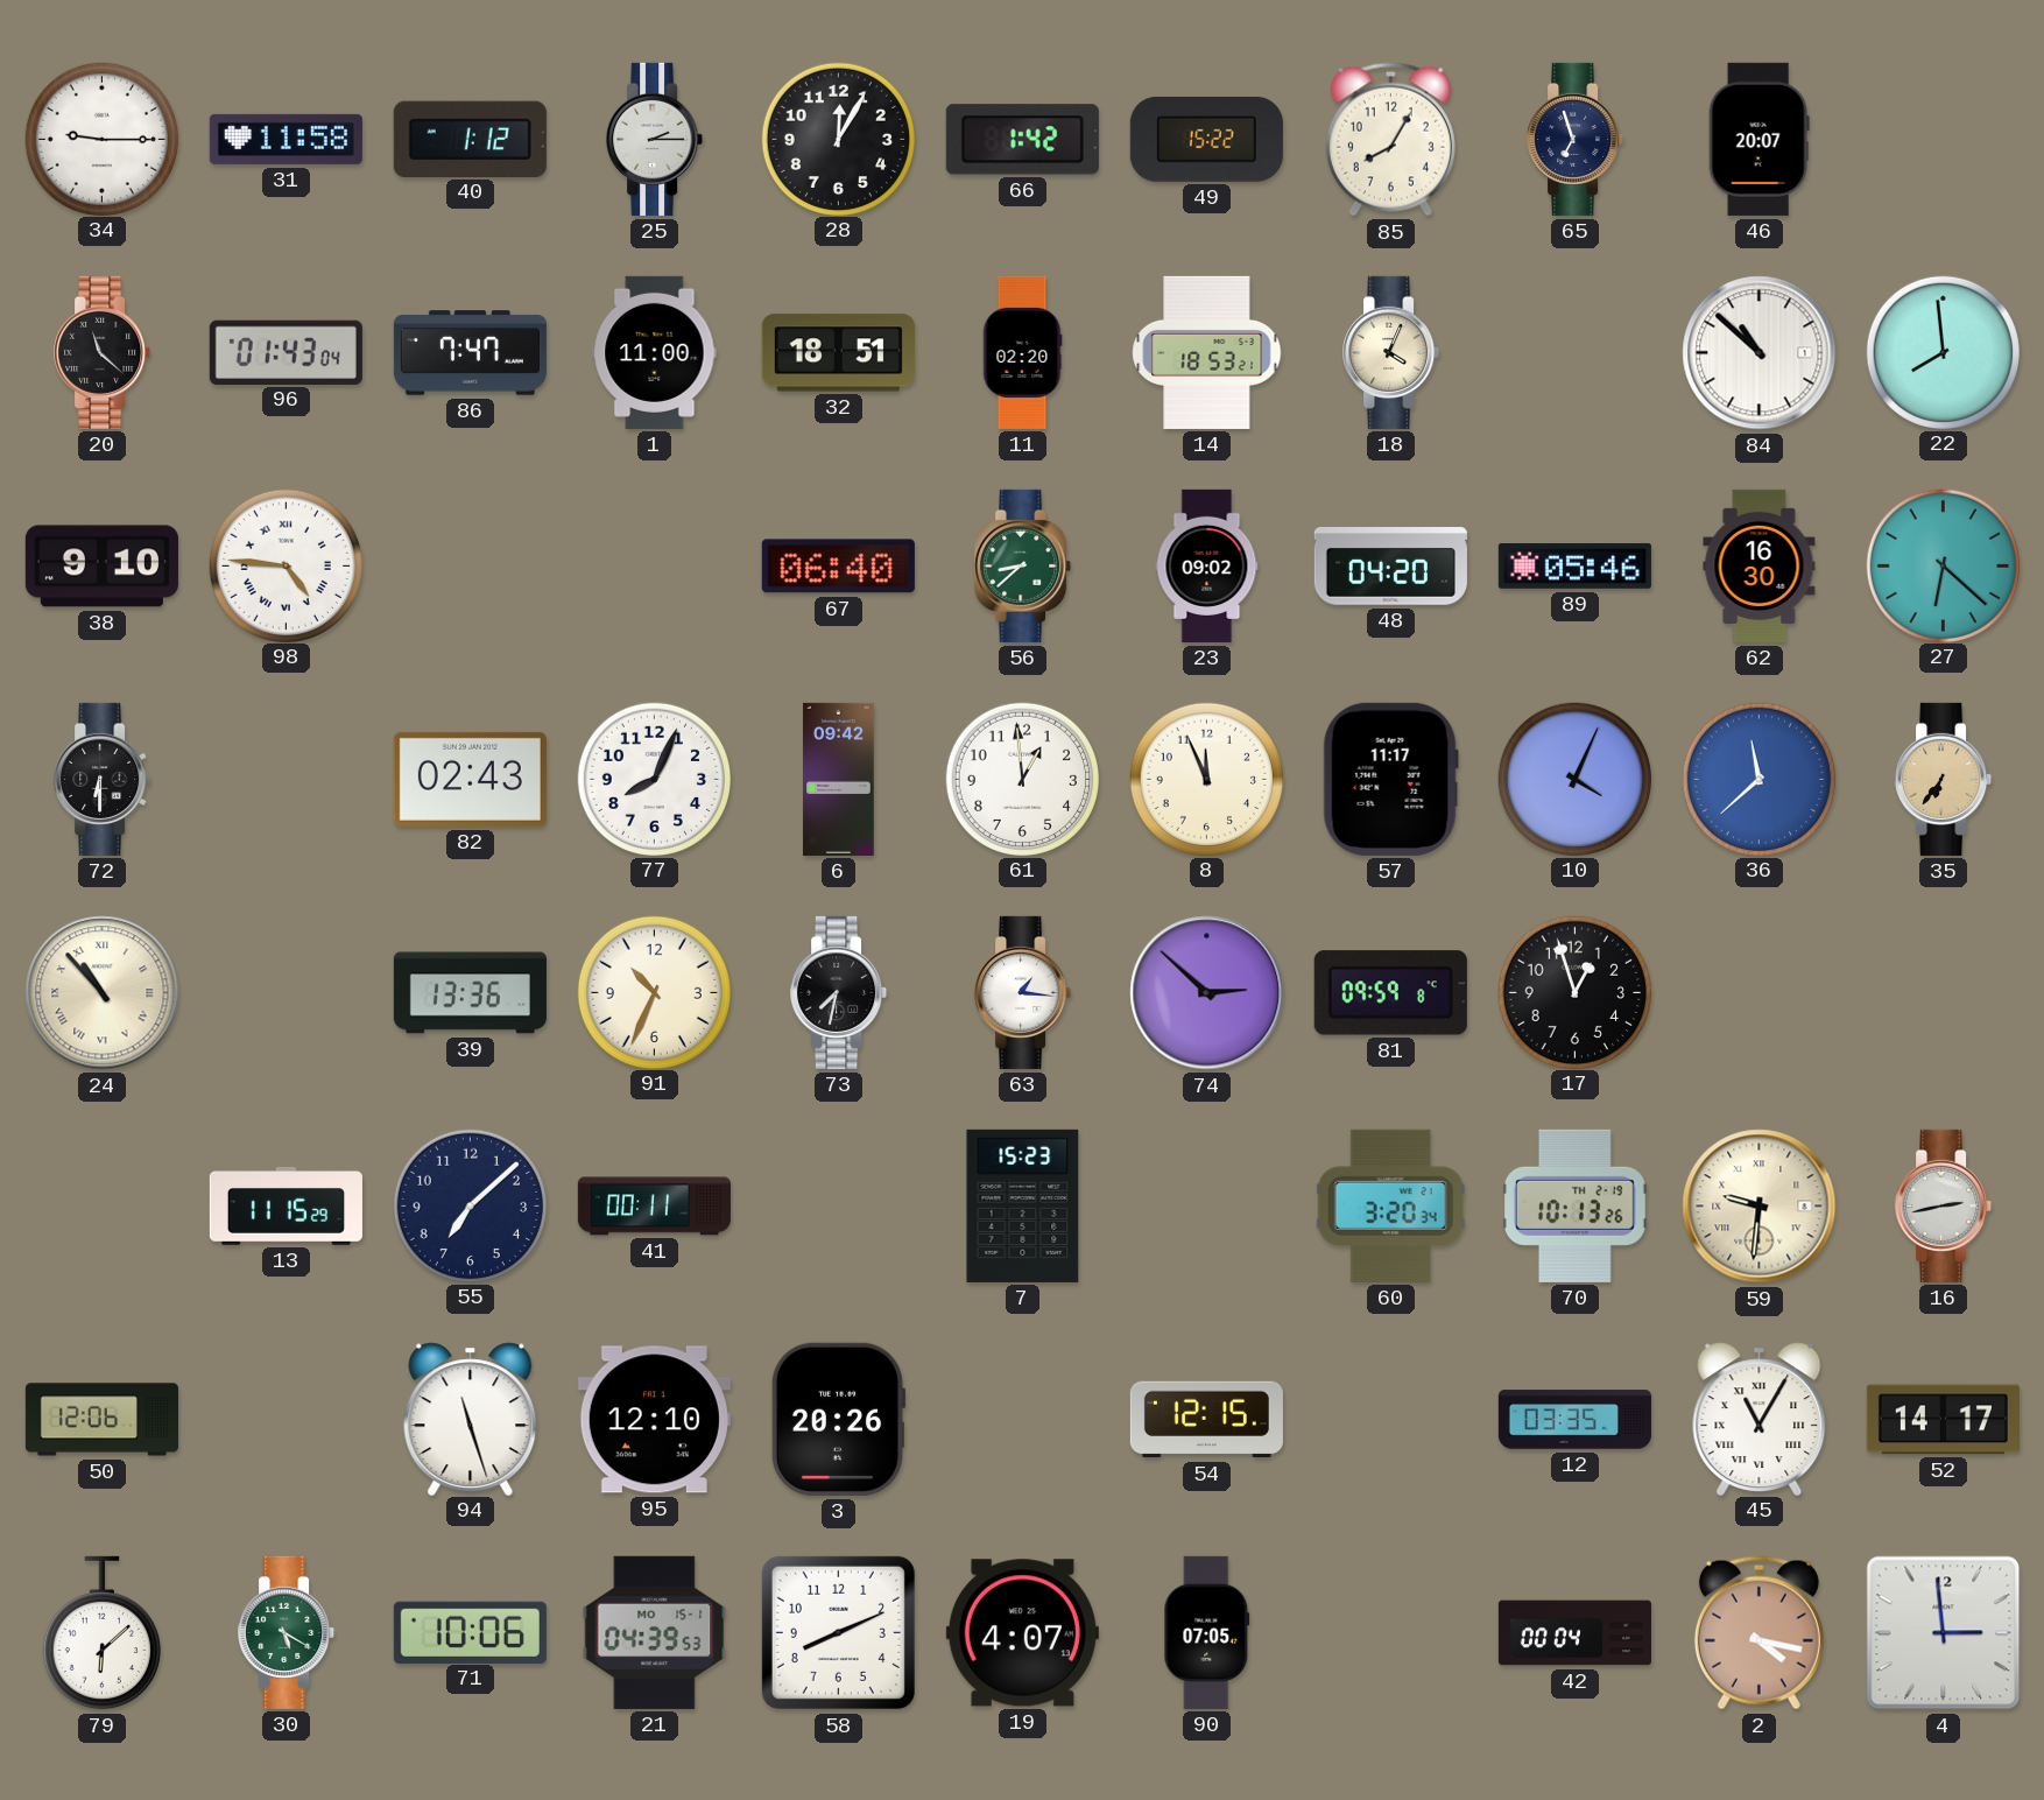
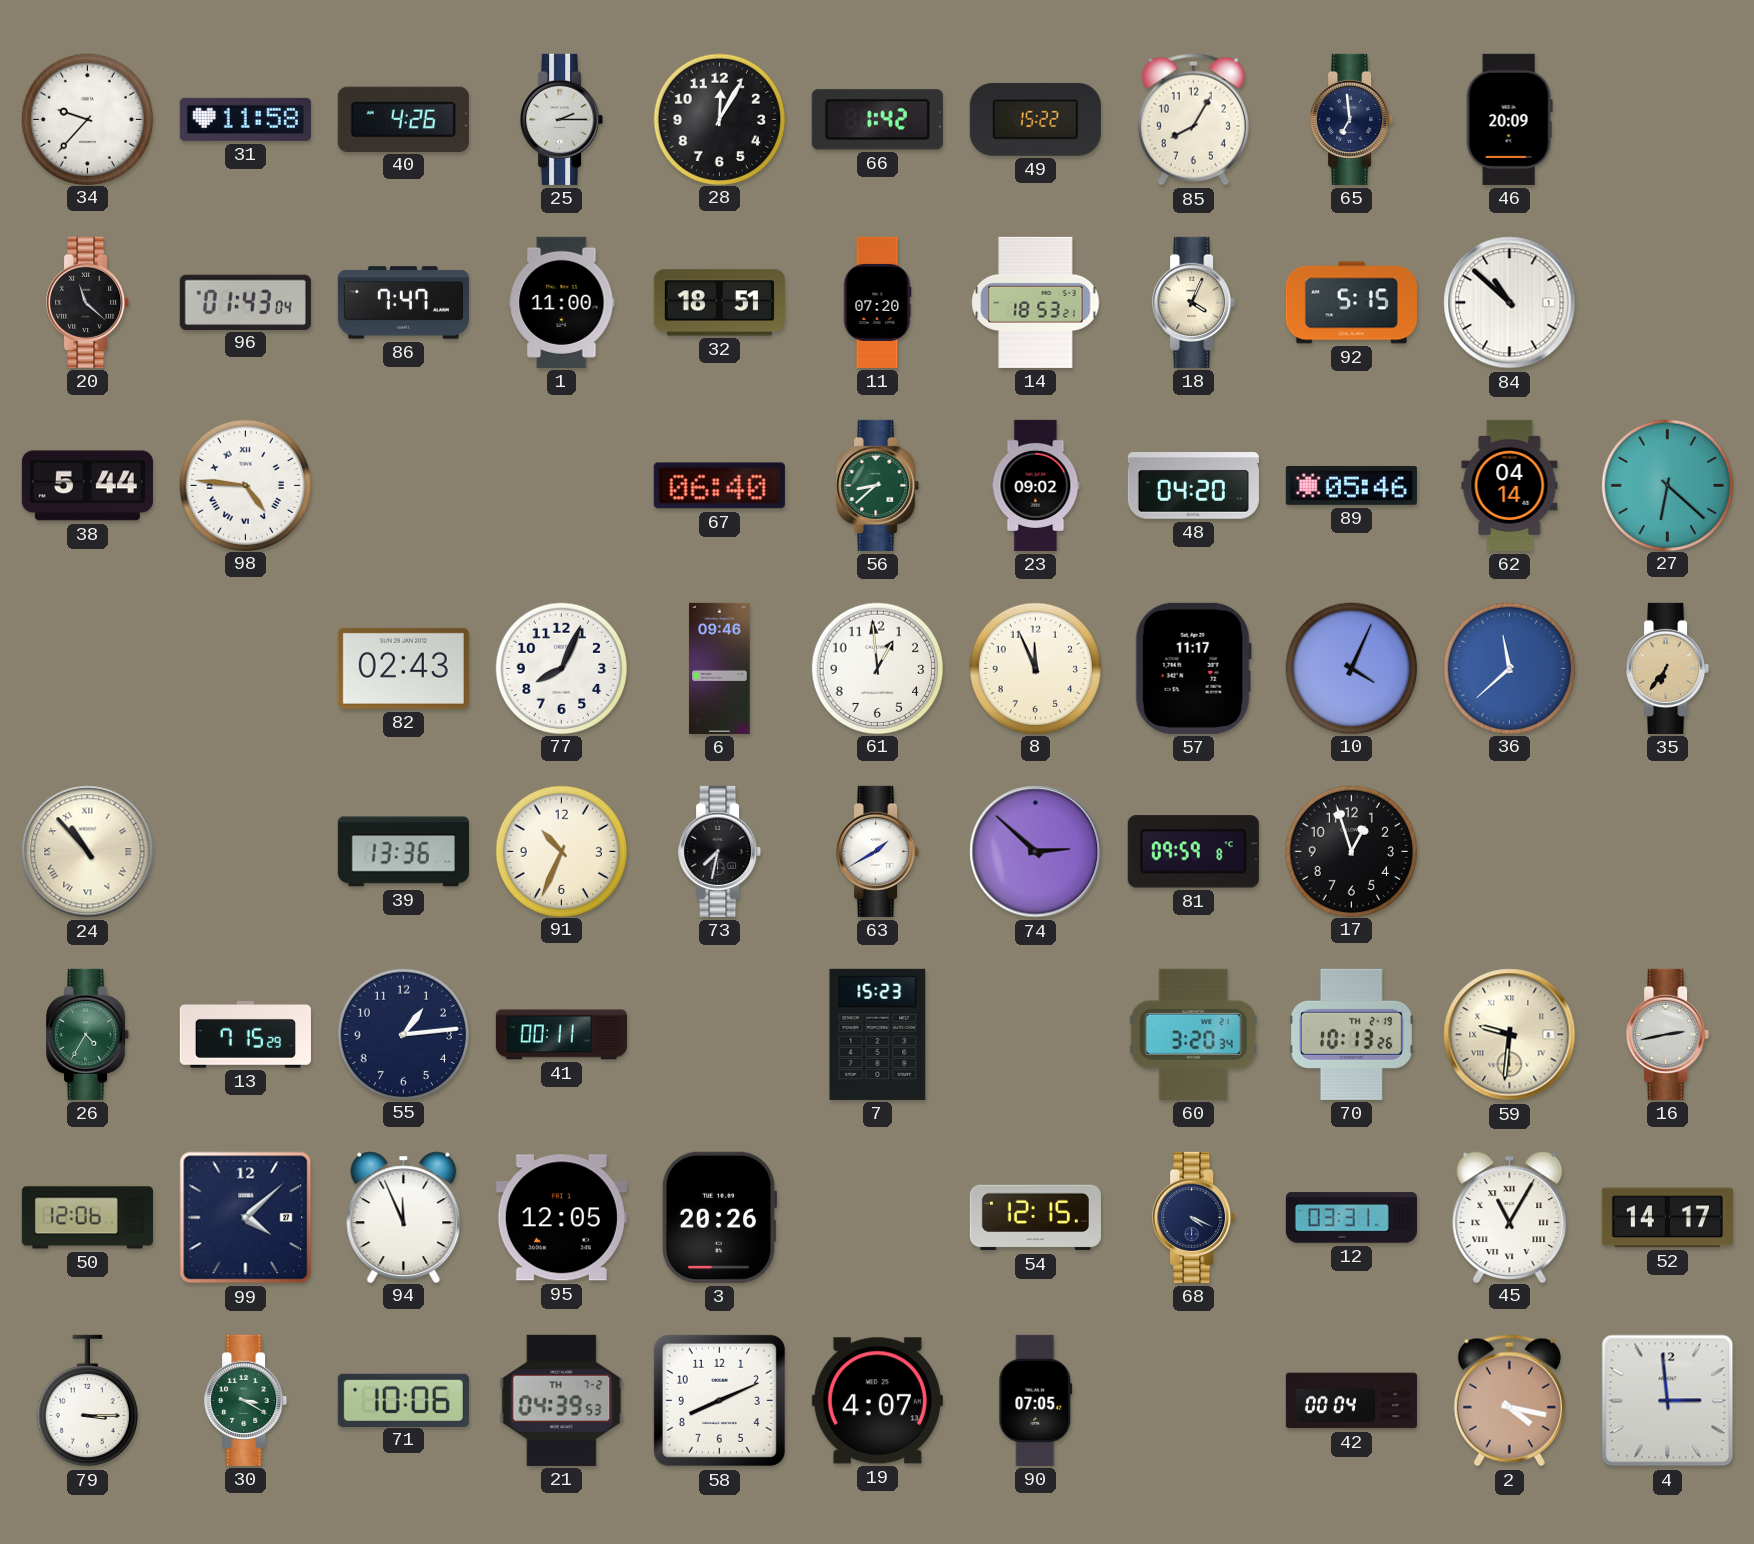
34: 9:15 -> 9:37 (87, 119)
40: 1:12 -> 4:26 (403, 119)
65: 6:57 -> 6:59 (1352, 119)
46: 20:07 -> 20:09 (1509, 119)
11: 02:20 -> 07:20 (877, 302)
92: none -> 5:15 (1351, 303)
22: 7:59 -> none (1943, 352)
38: 9:10 -> 5:44 (87, 486)
62: 16:30 -> 04:14 (1510, 485)
72: 6:30 -> none (103, 779)
6: 09:42 -> 09:46 (720, 668)
63: 1:16 -> 1:40 (878, 851)
26: none -> 4:35 (88, 1034)
13: 11:15 -> 7:15 (245, 1034)
55: 7:08 -> 1:14 (403, 1034)
99: none -> 4:08 (246, 1218)
94: 11:27 -> 11:56 (404, 1217)
95: 12:10 -> 12:05 (561, 1218)
68: none -> 4:19 (1194, 1217)
12: 03:35 -> 03:31 (1351, 1218)
79: 6:08 -> 3:15 (87, 1401)
30: 5:20 -> 3:20 (246, 1400)
21 date: MO 15-1 -> TH 7-2 (562, 1400)
